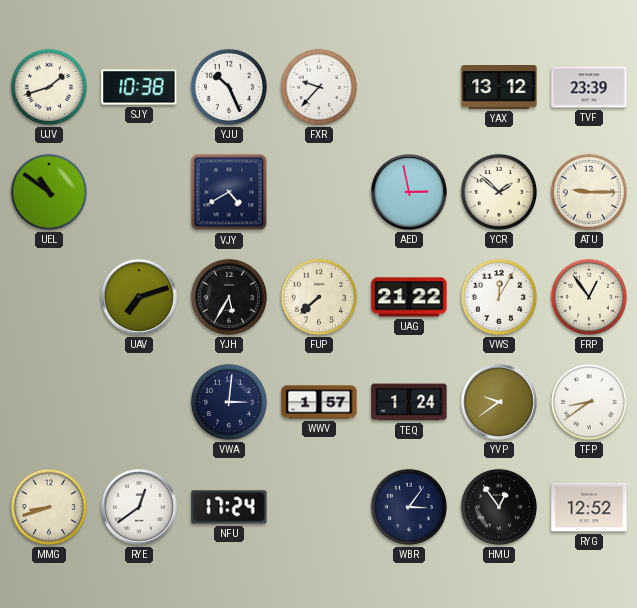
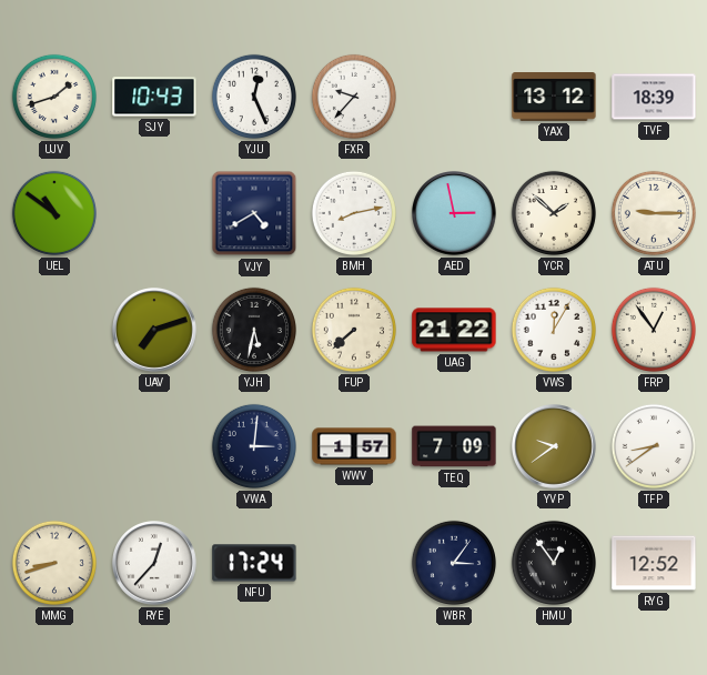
SJY: 10:38 -> 10:43 (154, 97)
YJU: 10:26 -> 12:26 (254, 97)
TVF: 23:39 -> 18:39 (654, 97)
BMH: none -> 8:13 (354, 213)
YJH: 5:35 -> 5:32 (254, 330)
TEQ: 1:24 -> 7:09 (454, 446)
RYE: 12:39 -> 12:37 (155, 564)
